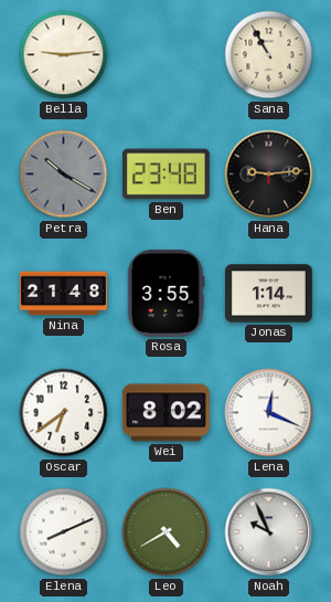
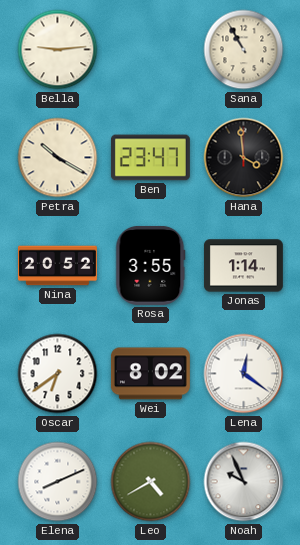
Petra dial: grey -> cream (58, 158)
Ben: 23:48 -> 23:47 (150, 158)
Hana: 9:14 -> 3:59 (244, 158)
Nina: 21:48 -> 20:52 (57, 266)
Lena: 12:19 -> 12:21 (244, 374)
